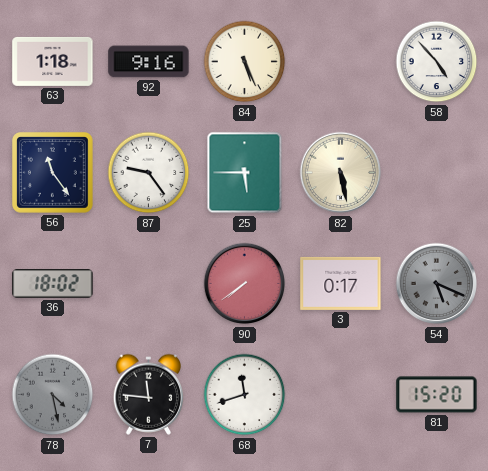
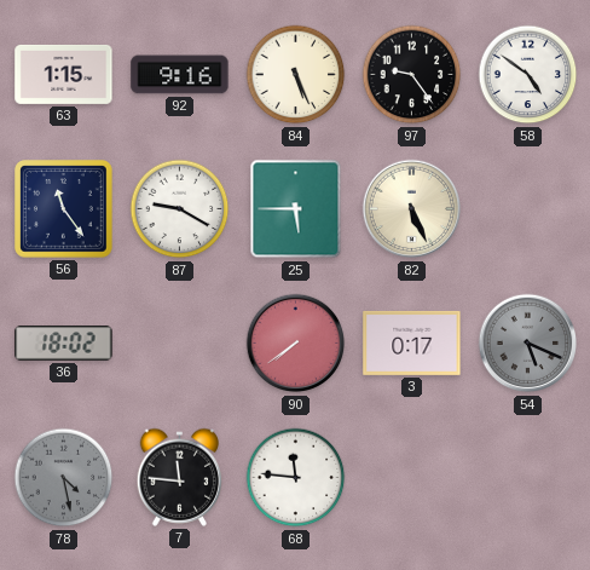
63: 1:18 -> 1:15 (64, 74)
97: none -> 9:24 (412, 75)
58: 4:53 -> 4:51 (528, 75)
87: 9:24 -> 9:20 (180, 209)
82: 5:28 -> 5:26 (412, 209)
68: 11:42 -> 11:46 (296, 478)
81: 15:20 -> none (437, 395)
